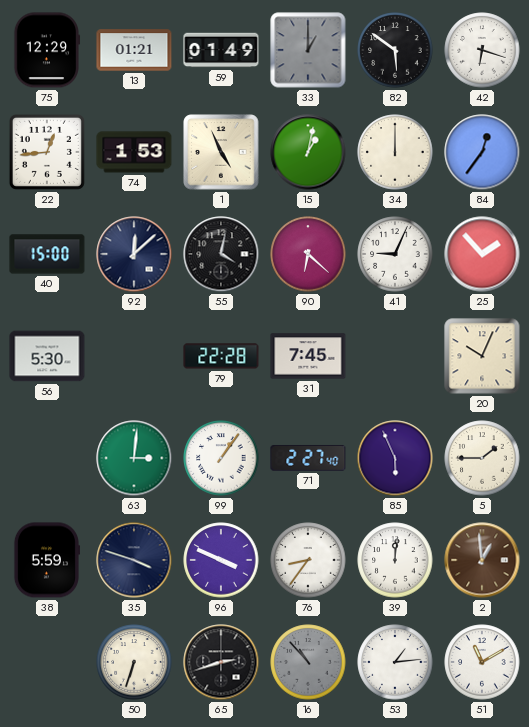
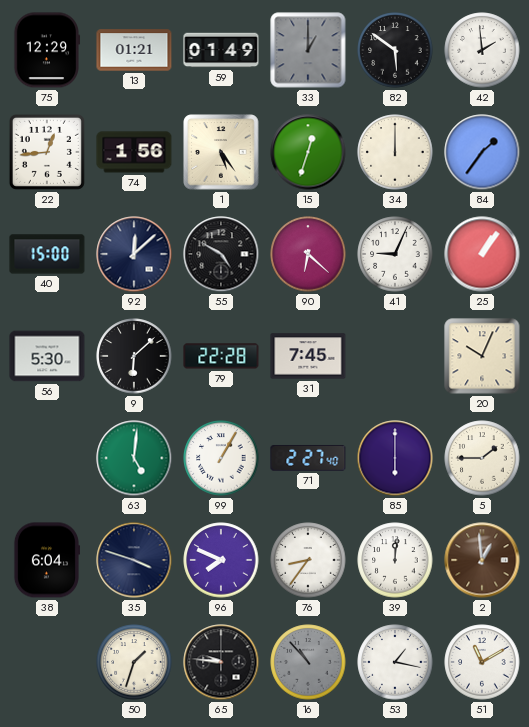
42: 6:18 -> 1:59 (482, 50)
74: 1:53 -> 1:56 (134, 152)
1: 4:56 -> 5:24 (221, 152)
15: 1:02 -> 12:33 (308, 152)
84: 12:36 -> 1:36 (482, 152)
55: 4:02 -> 4:50 (221, 254)
25: 1:53 -> 1:06 (482, 254)
9: none -> 6:08 (134, 356)
63: 3:01 -> 5:01 (134, 458)
99: 1:06 -> 1:05 (221, 458)
85: 5:56 -> 6:00 (395, 458)
38: 5:59 -> 6:04 (47, 560)
96: 3:49 -> 7:49 (221, 560)
50: 6:33 -> 1:33 (134, 662)
65: 2:42 -> 9:46 (221, 662)
53: 1:14 -> 1:17 (395, 662)
